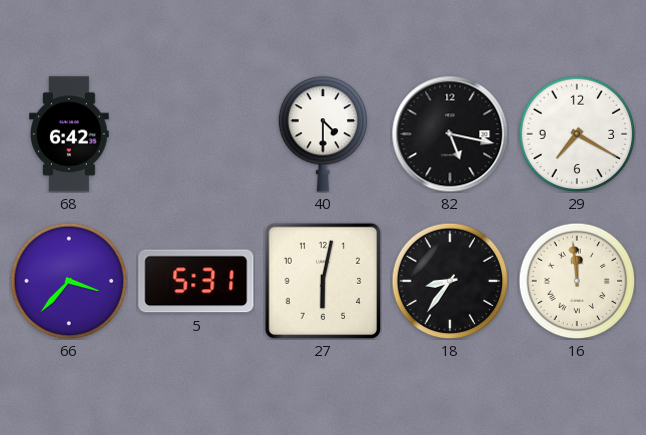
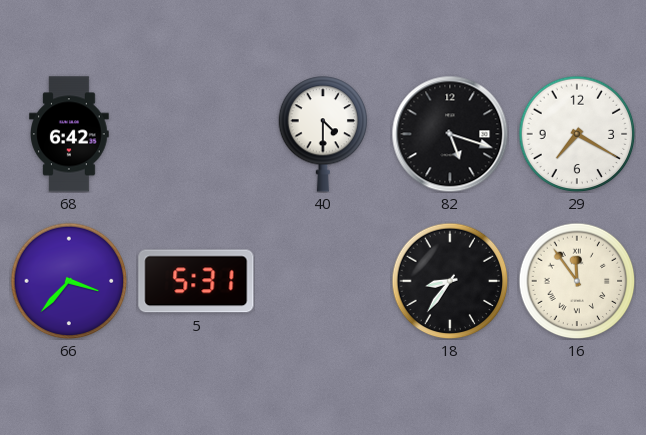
82: 5:17 -> 5:18 (450, 134)
27: 6:02 -> none (322, 280)
16: 11:59 -> 11:54 (577, 281)
